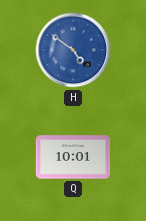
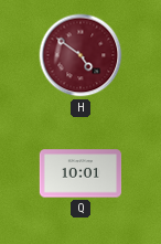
H dial: blue -> burgundy (80, 55)
